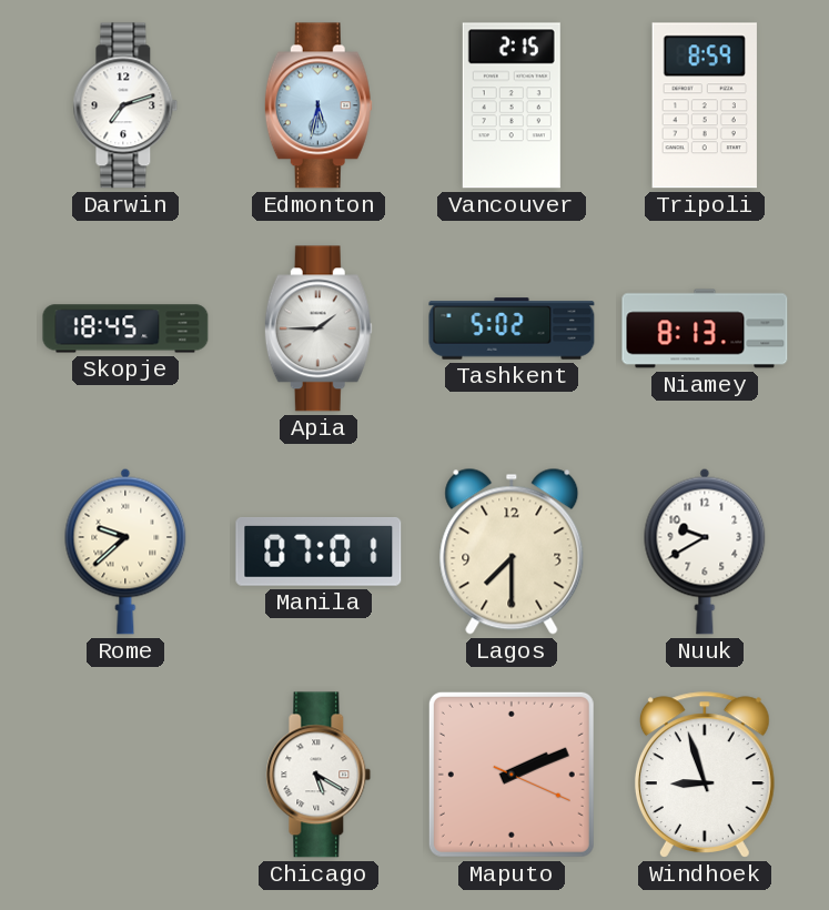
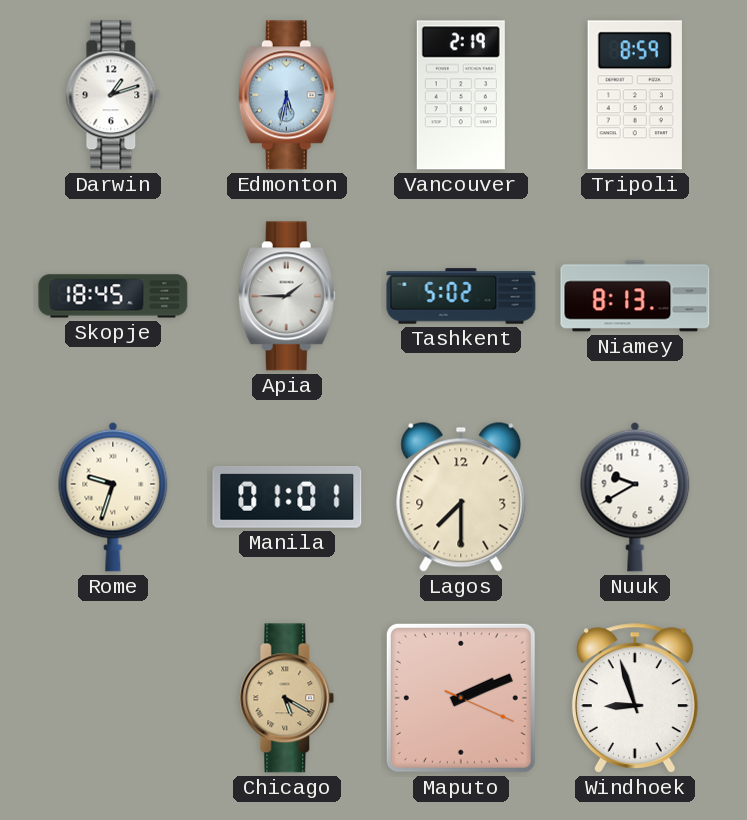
Darwin: 7:12 -> 1:12 (113, 95)
Vancouver: 2:15 -> 2:19 (461, 95)
Rome: 9:38 -> 9:33 (113, 497)
Manila: 07:01 -> 01:01 (287, 497)
Chicago dial: white -> champagne (287, 698)
